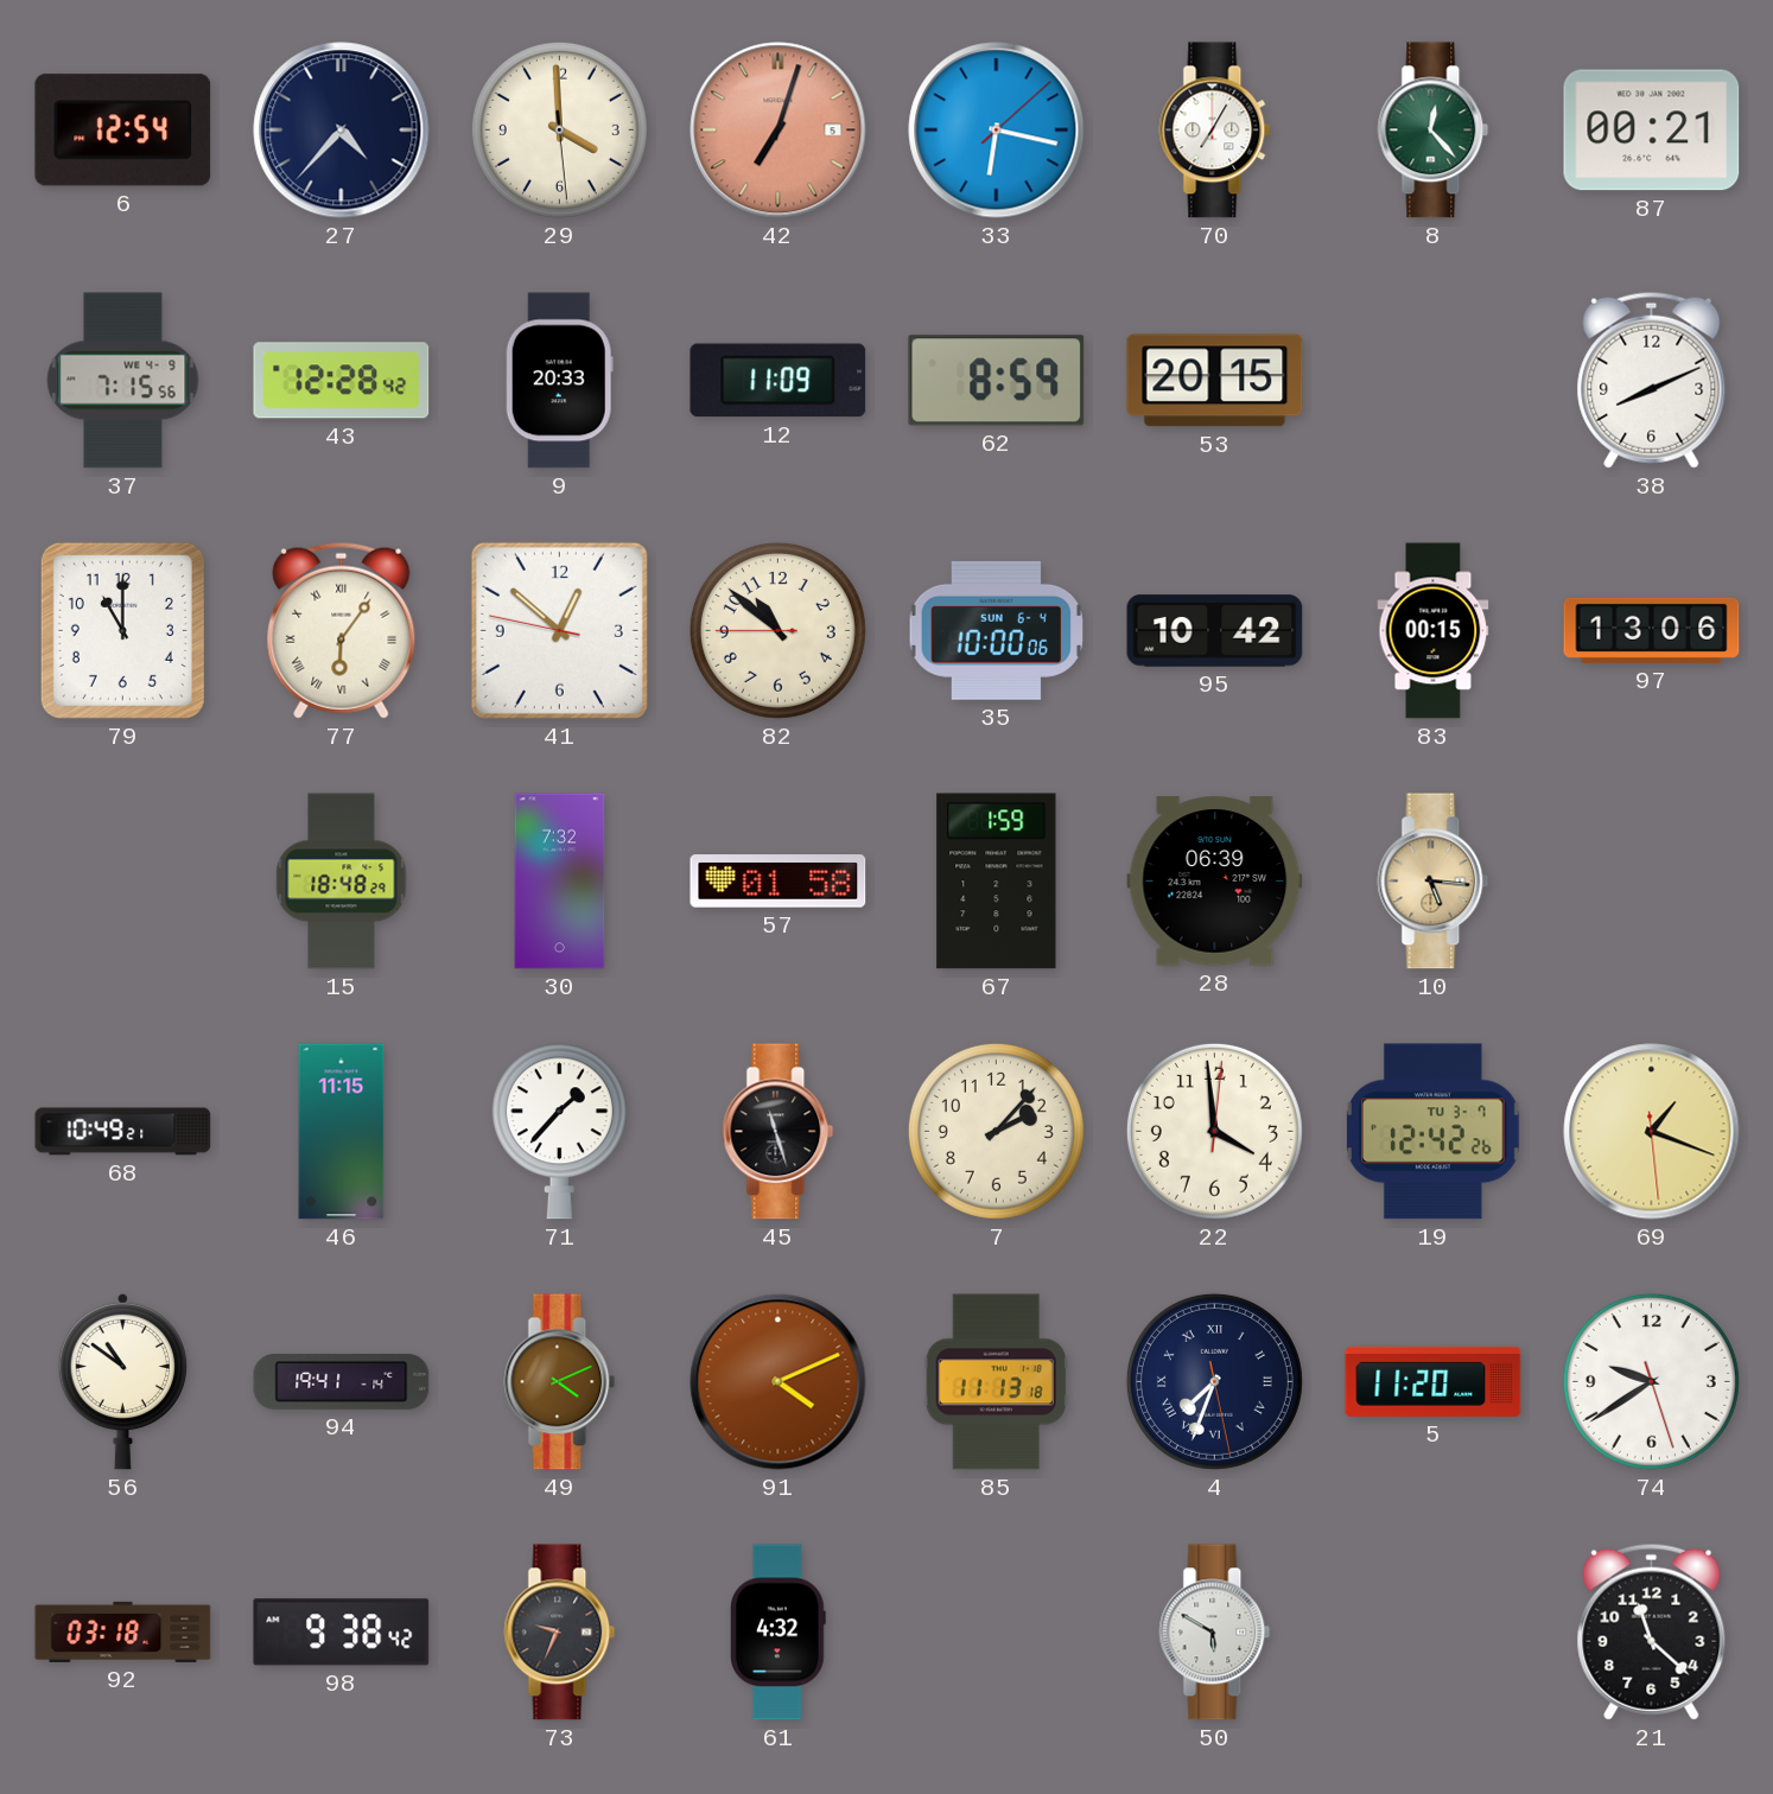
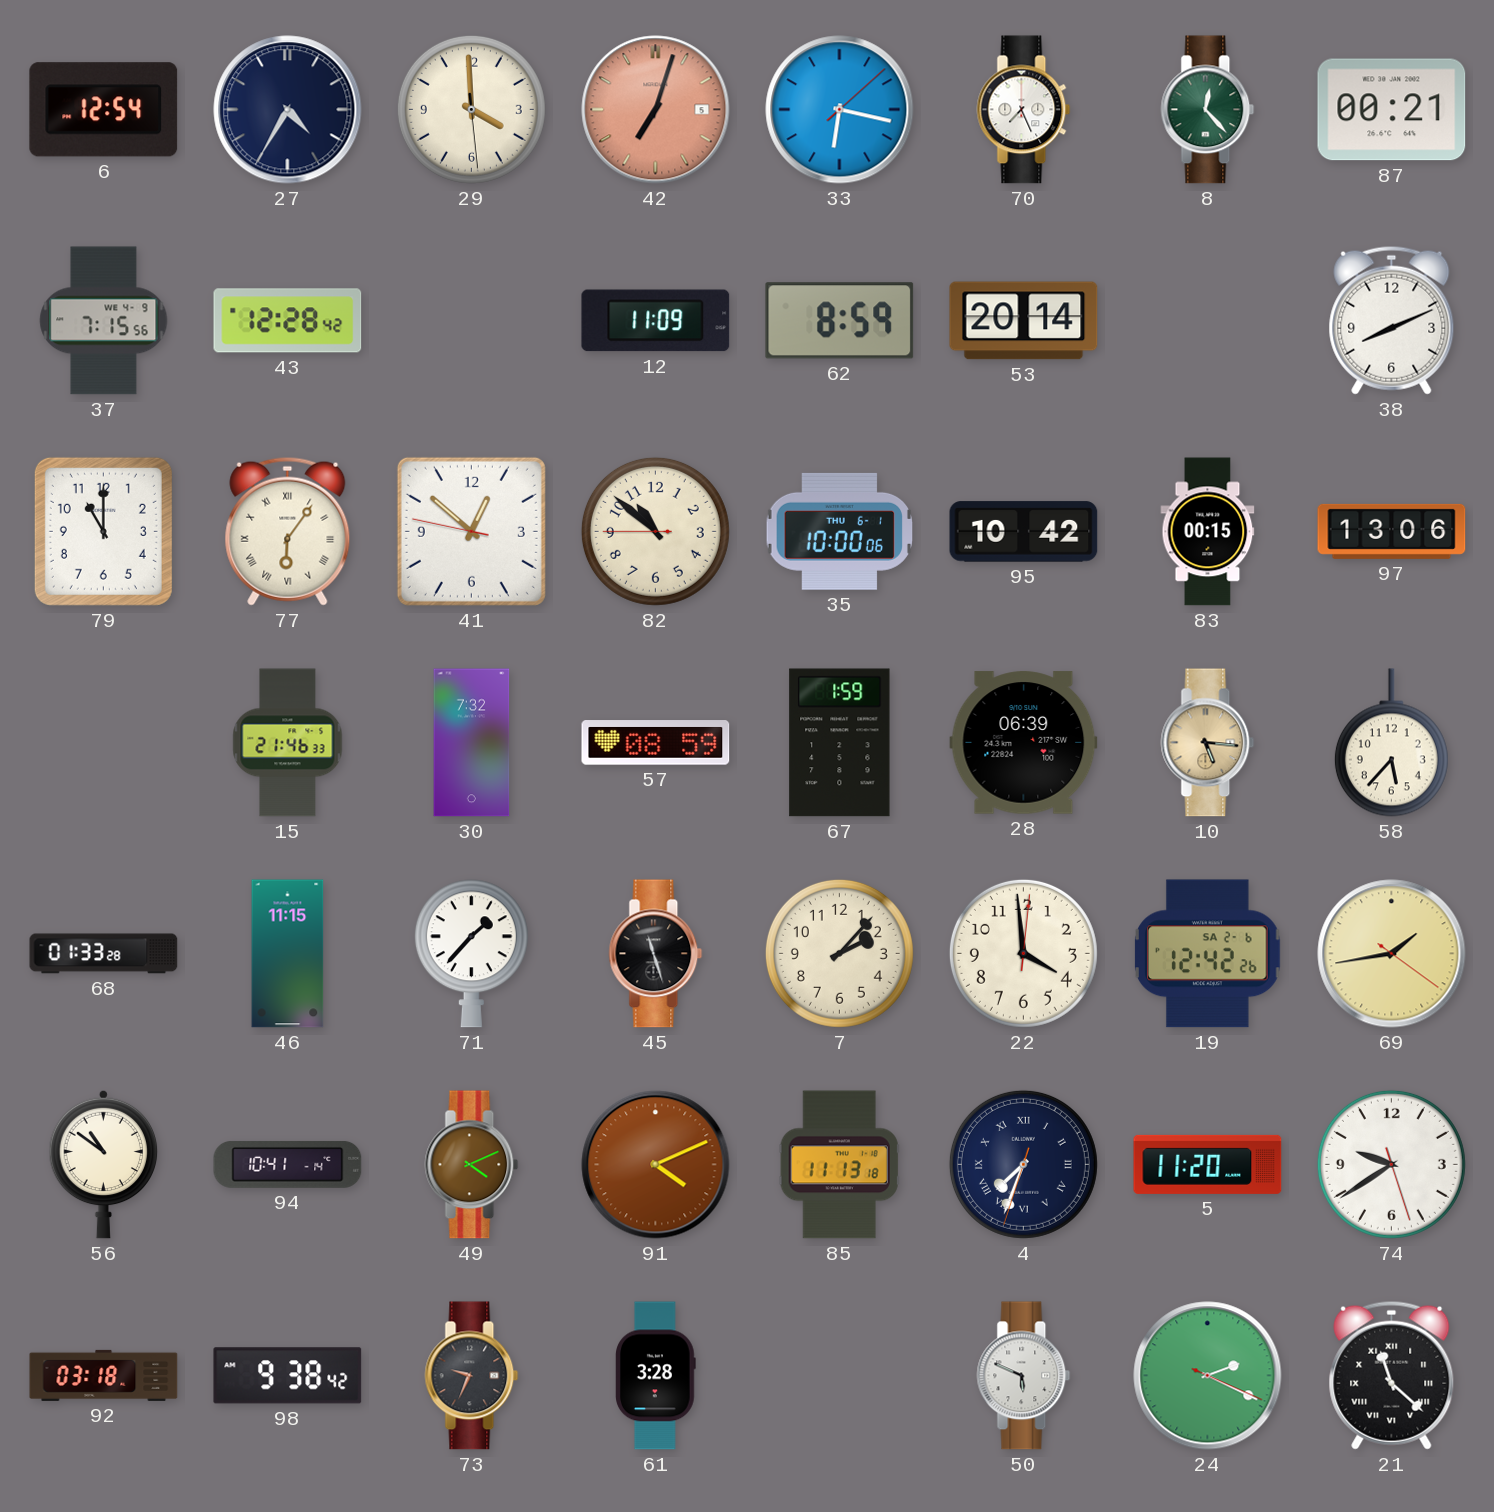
27: 4:37 -> 4:35 (288, 110)
70: 7:05 -> 7:26 (1024, 110)
9: 20:33 -> none (559, 381)
53: 20:15 -> 20:14 (1024, 321)
35 date: SUN 6-4 -> THU 6-1 (839, 531)
15: 18:48 -> 21:46 (288, 743)
57: 01:58 -> 08:59 (656, 743)
58: none -> 5:37 (1391, 743)
68: 10:49 -> 01:33 (104, 954)
19 date: TU 3-7 -> SA 2-6 (1208, 954)
69: 1:18 -> 1:43 (1392, 954)
94: 19:41 -> 10:41 (288, 1164)
4: 7:33:28 -> 7:33:33 (1023, 1164)
61: 4:32 -> 3:28 (656, 1376)
50: 5:50 -> 5:49 (1024, 1376)
24: none -> 2:19 (1208, 1376)
21 numerals: Arabic -> Roman (1392, 1375)
